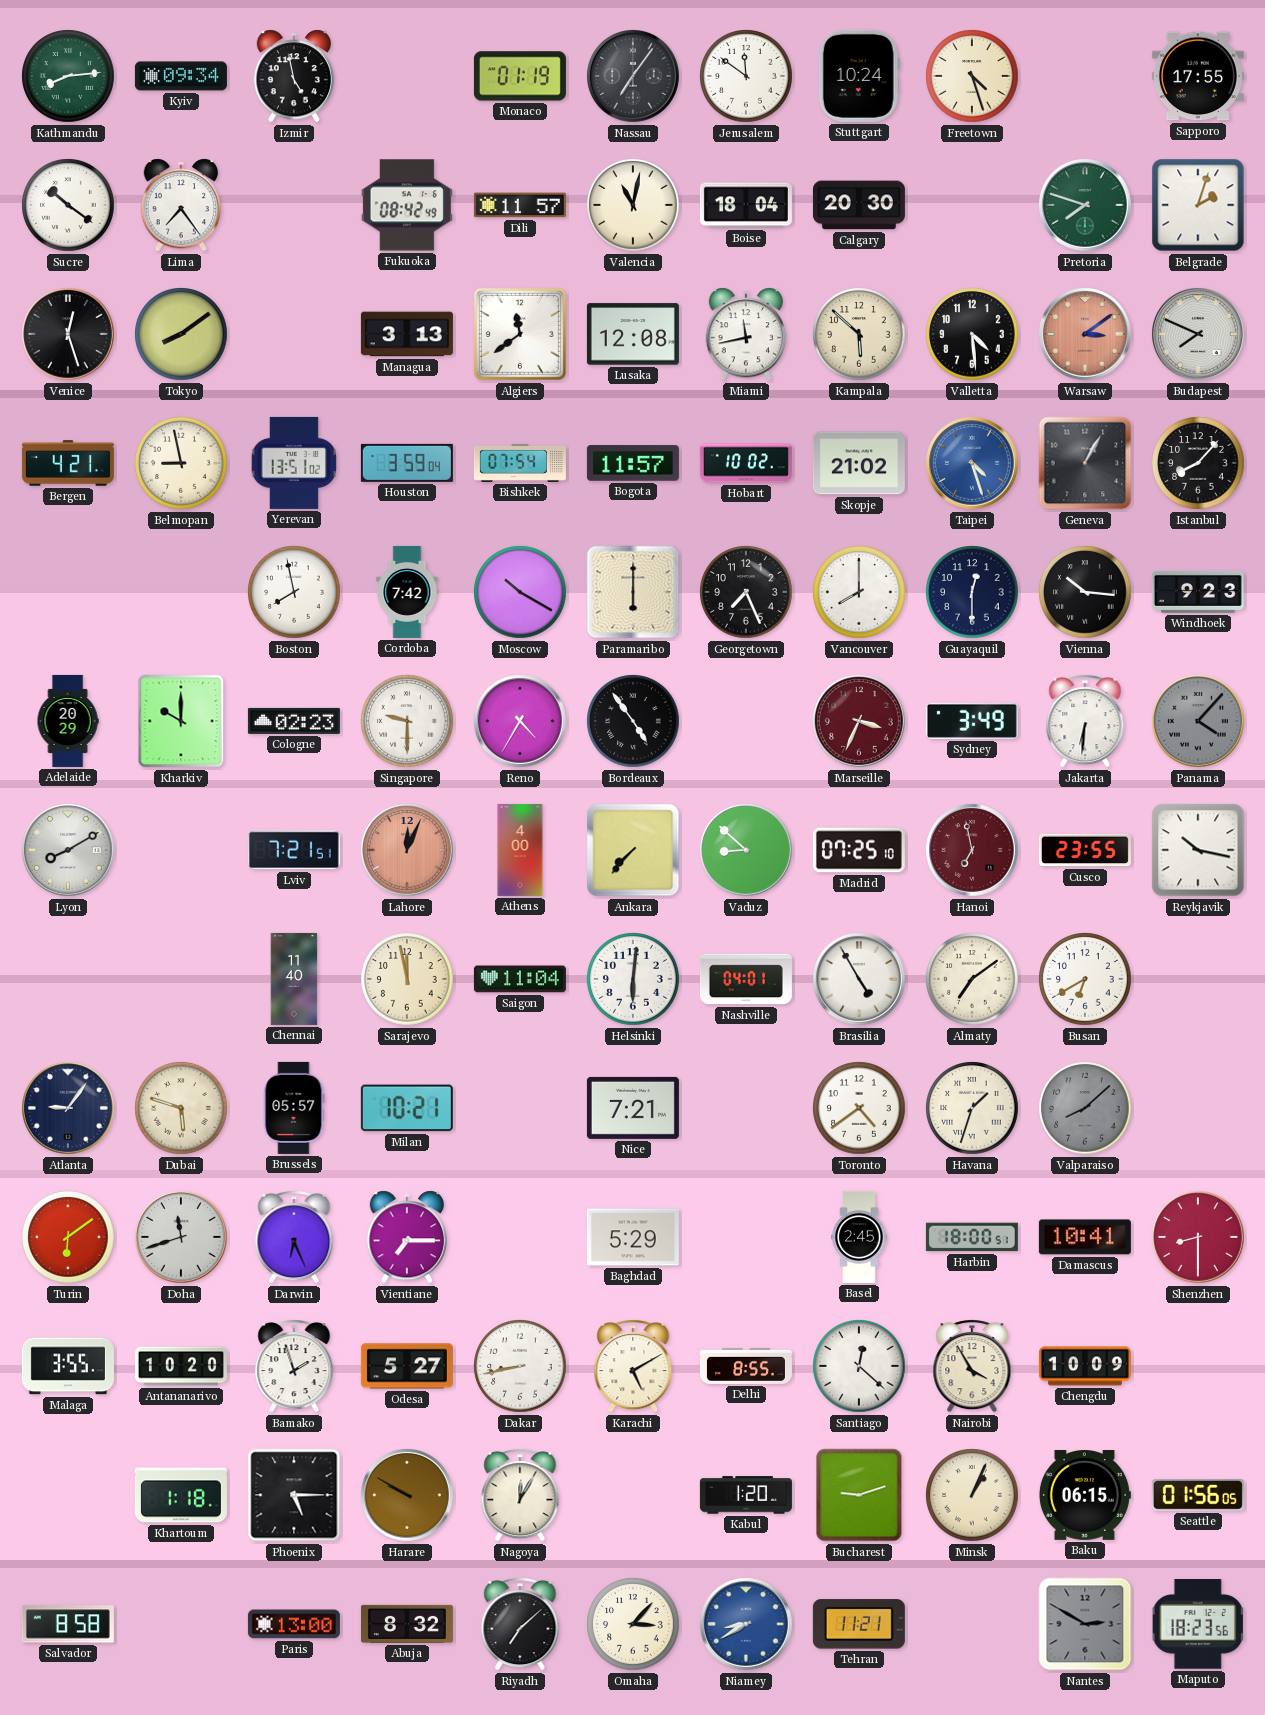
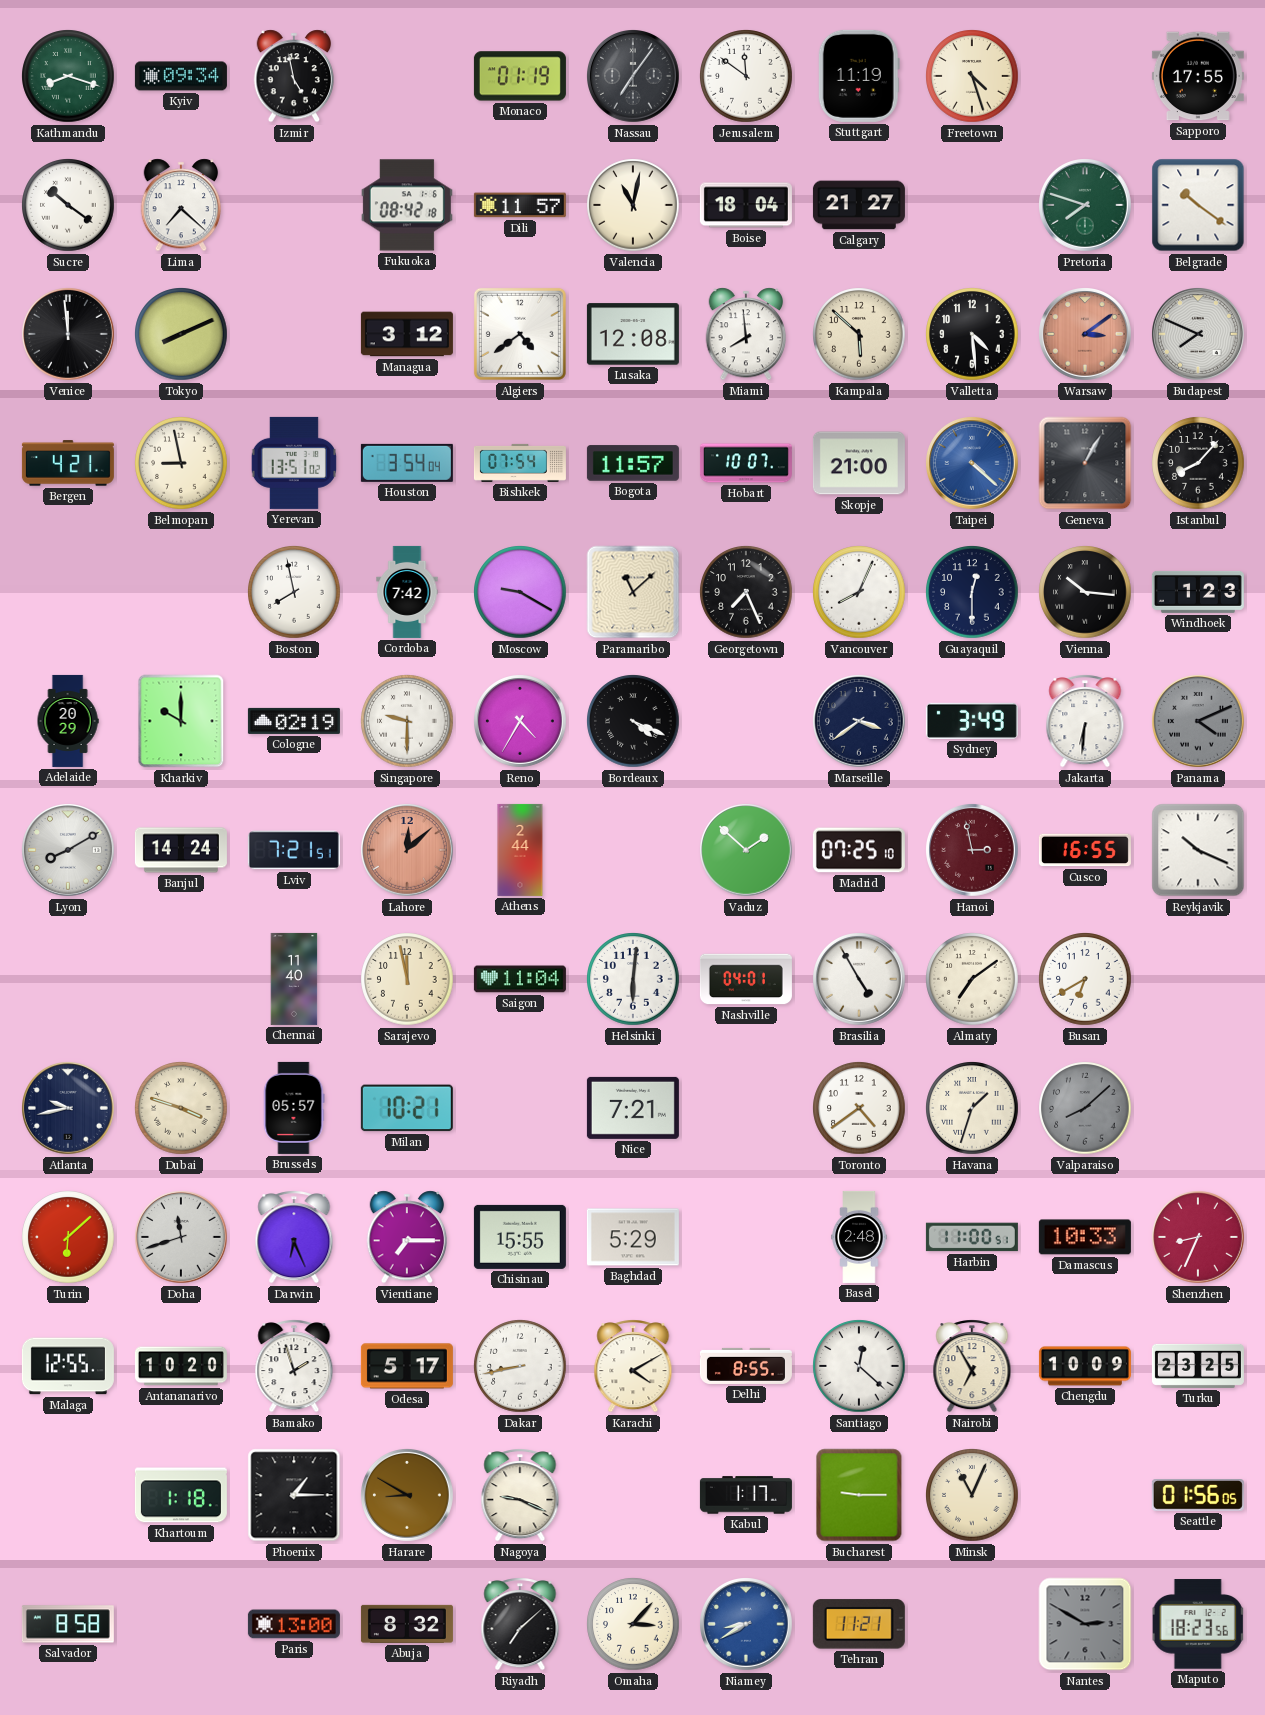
Kathmandu: 8:14 -> 8:18 (68, 76)
Stuttgart: 10:24 -> 11:19 (859, 76)
Lima: 7:24 -> 7:22 (181, 205)
Fukuoka: 08:42:49 -> 08:42:18 (407, 205)
Calgary: 20:30 -> 21:27 (859, 205)
Belgrade: 2:03 -> 10:21 (1198, 205)
Venice: 12:27 -> 11:59 (69, 335)
Tokyo: 8:09 -> 8:11 (181, 334)
Managua: 3:13 -> 3:12 (407, 334)
Algiers: 11:39 -> 4:39 (520, 334)
Miami: 11:43 -> 7:59 (746, 334)
Houston: 3:59 -> 3:54 (407, 463)
Hobart: 10:02 -> 10:07 (746, 463)
Skopje: 21:02 -> 21:00 (859, 463)
Taipei: 4:27 -> 4:22 (973, 464)
Moscow: 10:20 -> 9:20 (520, 592)
Paramaribo: 6:00 -> 11:08 (633, 592)
Vancouver: 8:00 -> 8:04 (859, 592)
Windhoek: 9:23 -> 1:23 (1198, 592)
Cologne: 02:23 -> 02:19 (294, 721)
Bordeaux: 4:54 -> 4:19 (633, 721)
Marseille: 3:34 -> 3:39 (860, 722)
Marseille dial: burgundy -> navy (860, 722)
Panama: 4:07 -> 4:11 (1199, 722)
Banjul: none -> 14:24 (181, 850)
Lahore: 12:04 -> 12:08 (408, 851)
Athens: 4:00 -> 2:44 (520, 850)
Ankara: 7:37 -> none (633, 850)
Vaduz: 8:52 -> 1:52 (747, 851)
Hanoi: 6:58 -> 2:58 (973, 851)
Cusco: 23:55 -> 16:55 (1085, 850)
Reykjavik: 10:17 -> 10:19 (1198, 850)
Atlanta: 9:06 -> 9:43 (69, 1109)
Dubai: 5:48 -> 3:48 (181, 1108)
Turin: 6:09 -> 6:08 (68, 1237)
Chisinau: none -> 15:55 (520, 1237)
Basel: 2:45 -> 2:48 (859, 1237)
Harbin: 18:00 -> 11:00 (972, 1237)
Damascus: 10:41 -> 10:33 (1085, 1237)
Shenzhen: 8:30 -> 8:34 (1199, 1238)
Malaga: 3:55 -> 12:55 (68, 1366)
Odesa: 5:27 -> 5:17 (407, 1366)
Karachi: 5:10 -> 4:10 (633, 1366)
Nairobi: 3:55 -> 6:55 (972, 1366)
Turku: none -> 23:25 (1198, 1366)
Phoenix: 5:15 -> 1:15 (294, 1495)
Harare: 9:50 -> 8:50 (408, 1496)
Nagoya: 12:05 -> 9:19 (520, 1495)
Kabul: 1:20 -> 1:17 (746, 1495)
Bucharest: 9:12 -> 9:15 (859, 1495)
Minsk: 1:04 -> 11:04 (972, 1495)
Baku: 06:15 -> none (1084, 1496)
